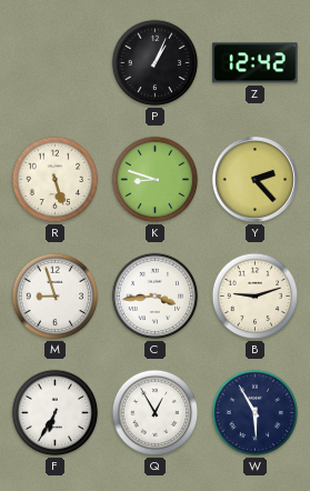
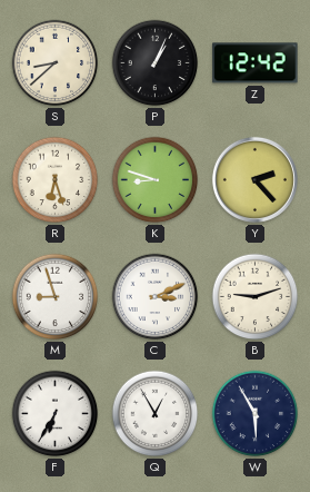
S: none -> 8:38 (56, 63)
R: 5:27 -> 6:27 (56, 180)
C: 3:44 -> 3:11 (156, 297)
